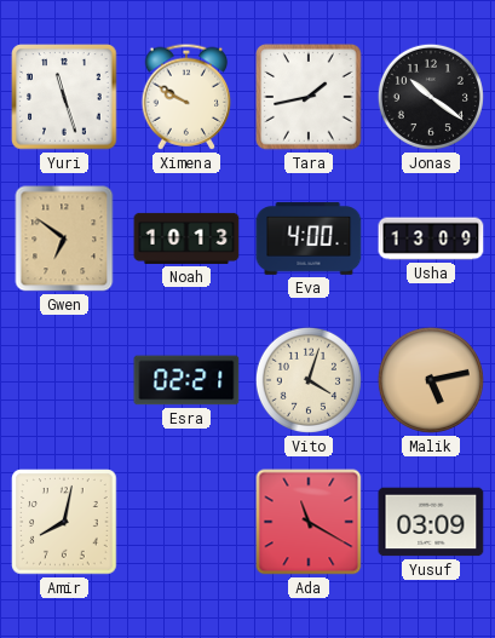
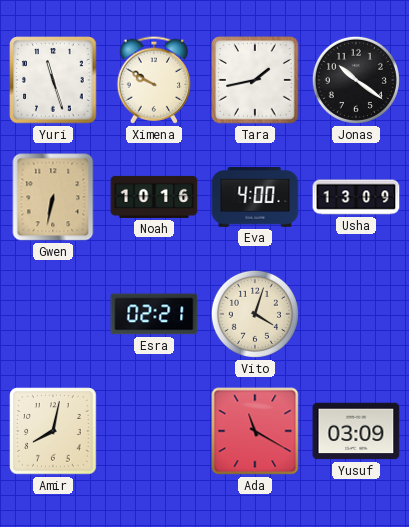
Gwen: 6:51 -> 6:32 (53, 197)
Noah: 10:13 -> 10:16 (154, 197)
Malik: 5:13 -> none (431, 380)
